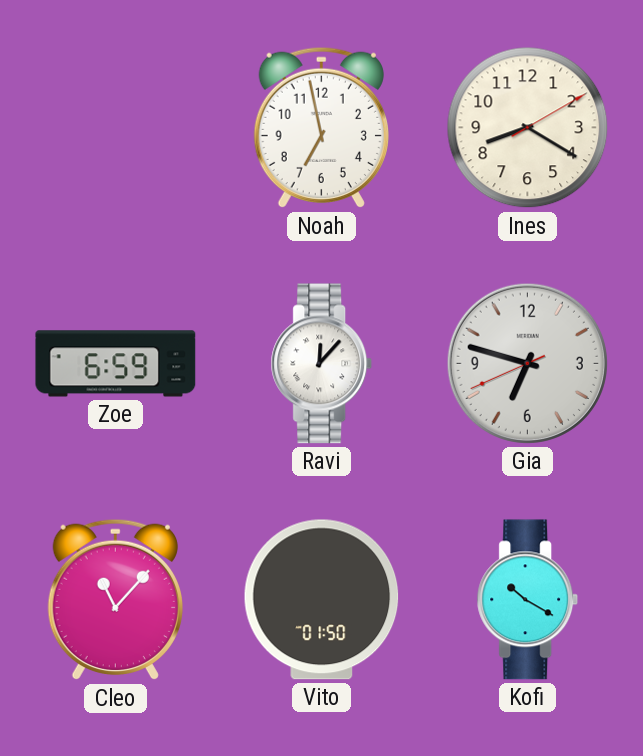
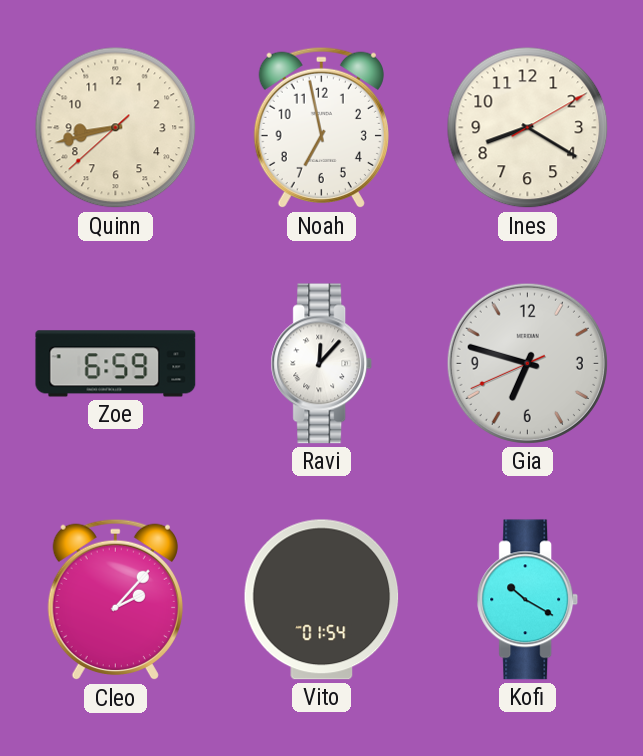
Quinn: none -> 8:42 (116, 128)
Cleo: 11:07 -> 2:07 (115, 600)
Vito: 01:50 -> 01:54 (322, 600)
